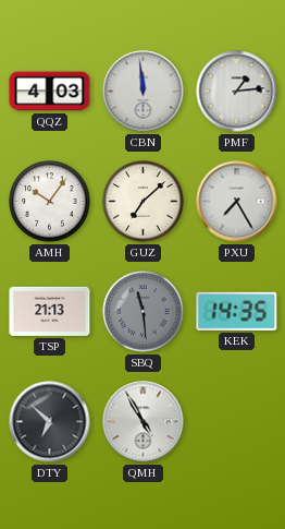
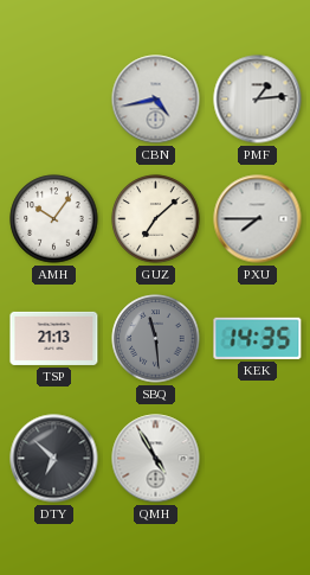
QQZ: 4:03 -> none (50, 92)
CBN: 11:59 -> 4:43 (156, 100)
PXU: 7:25 -> 7:45 (258, 219)
